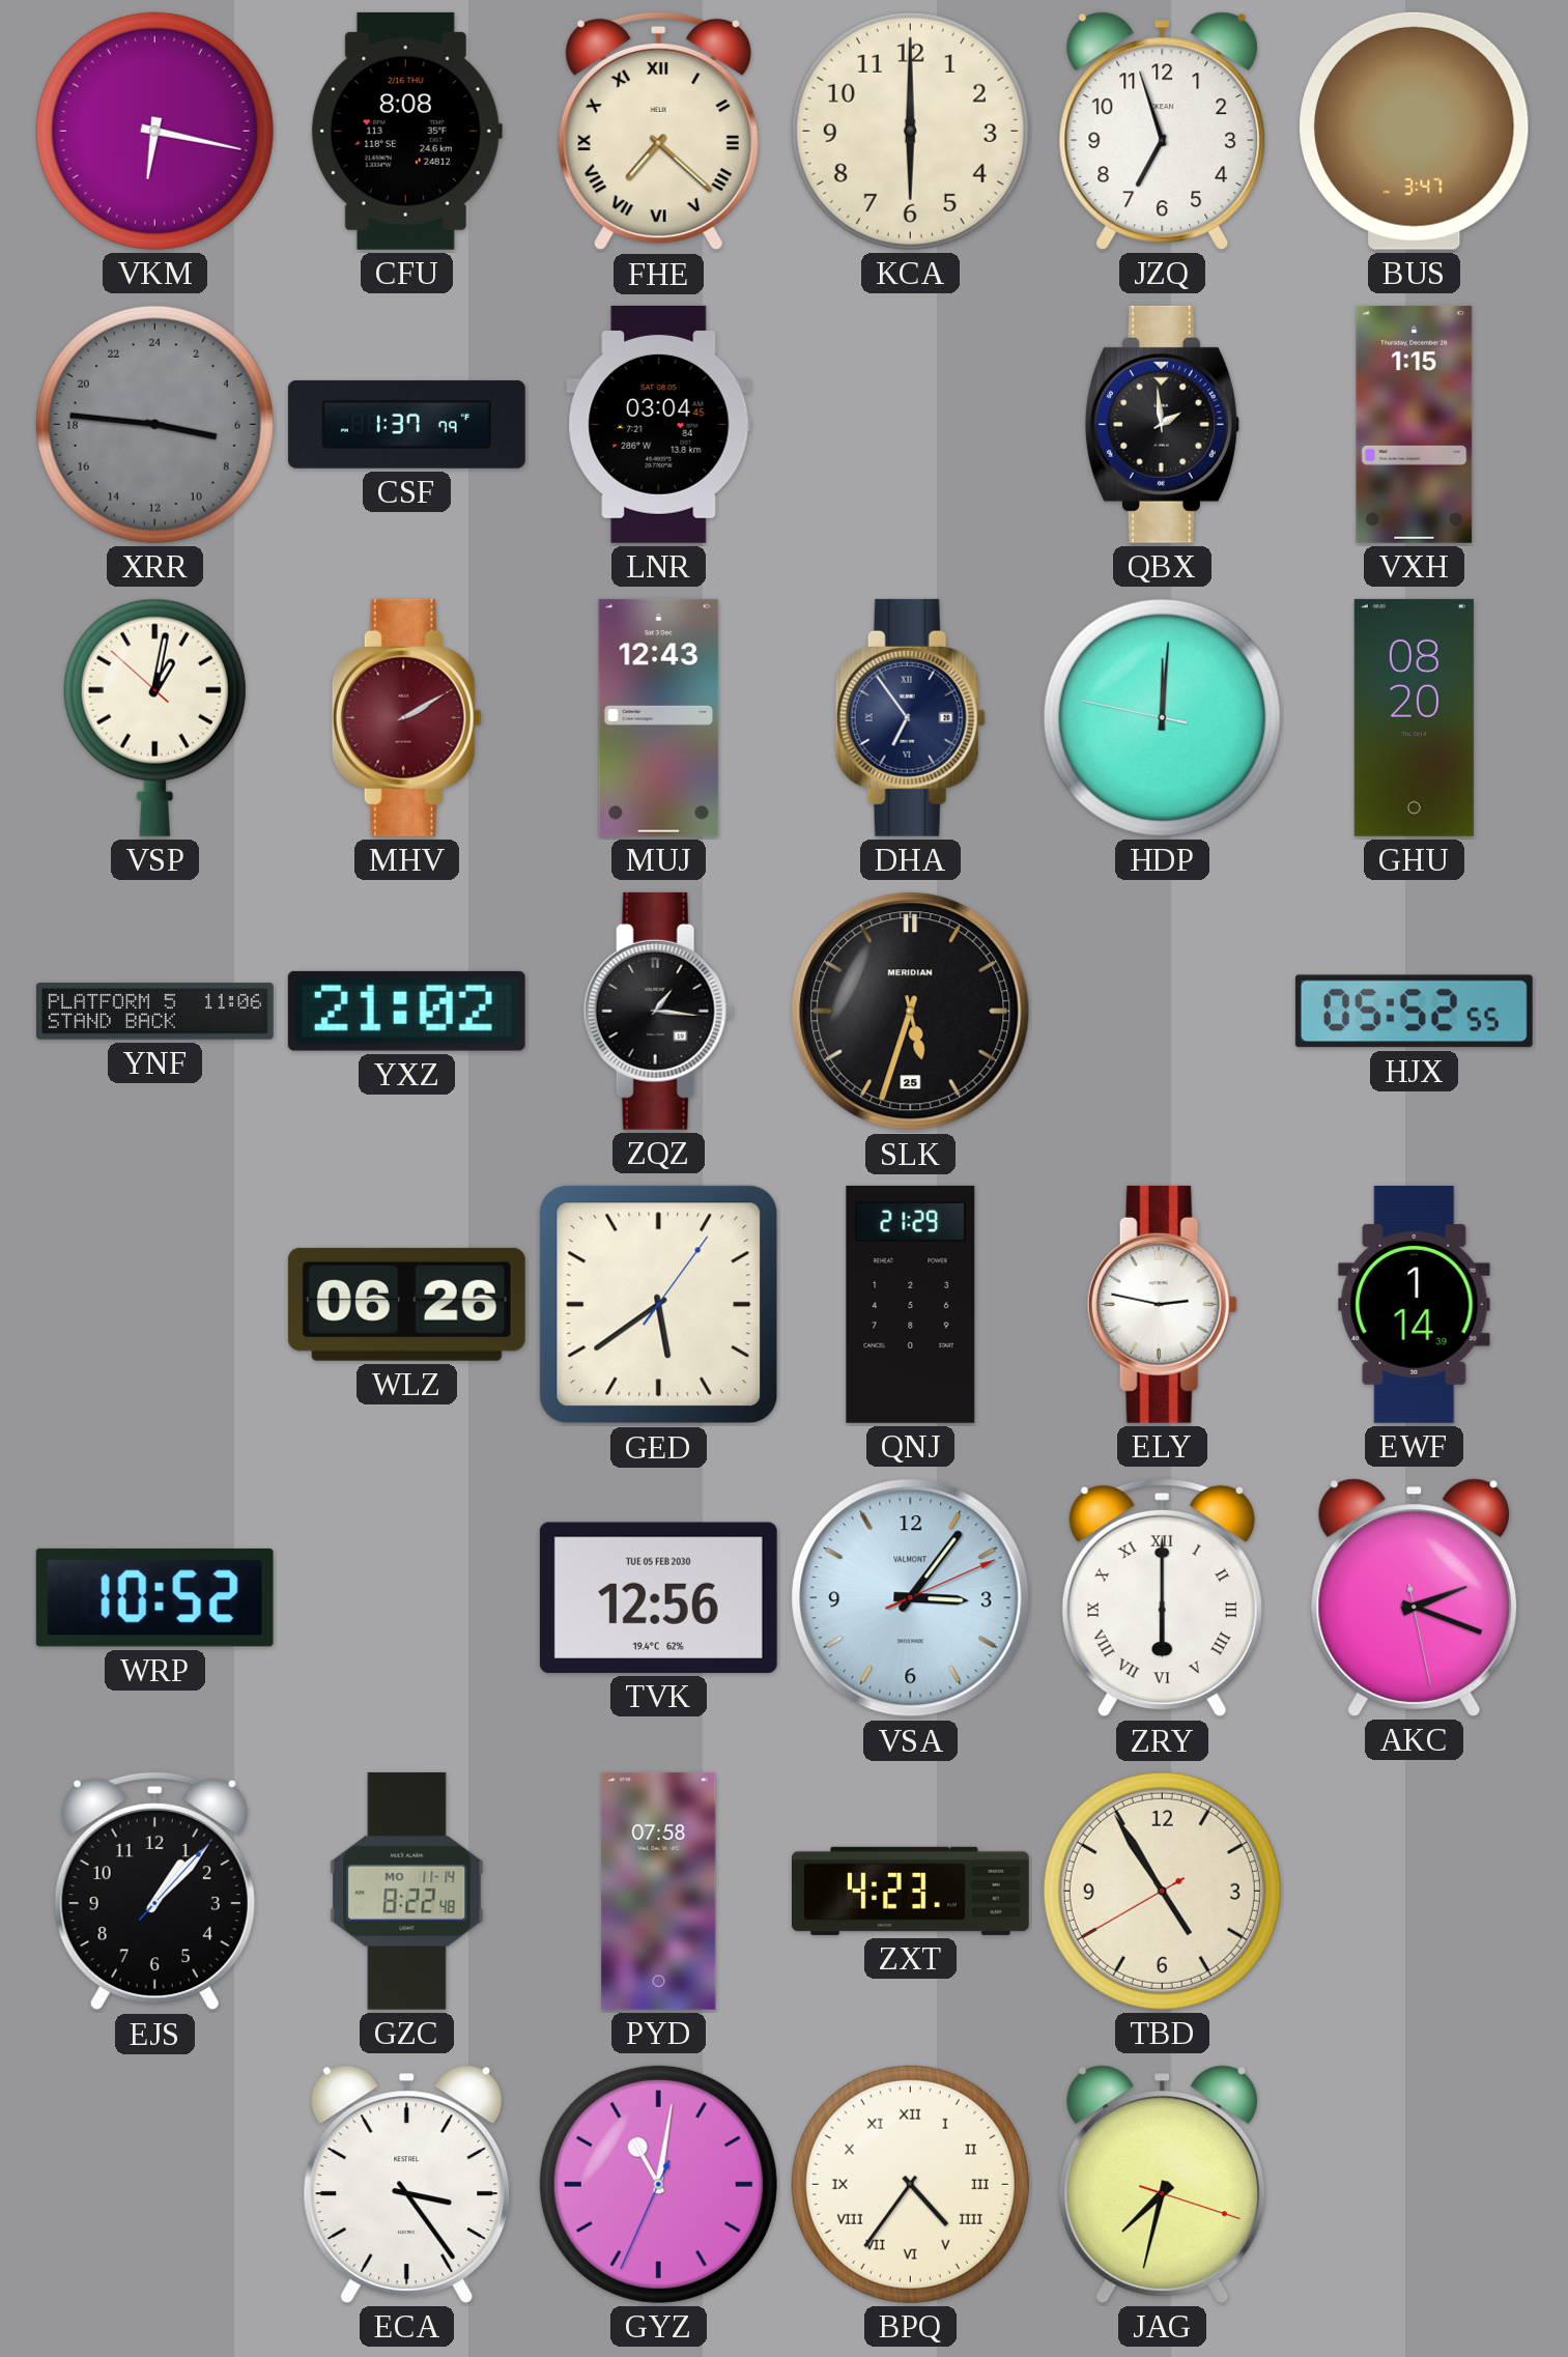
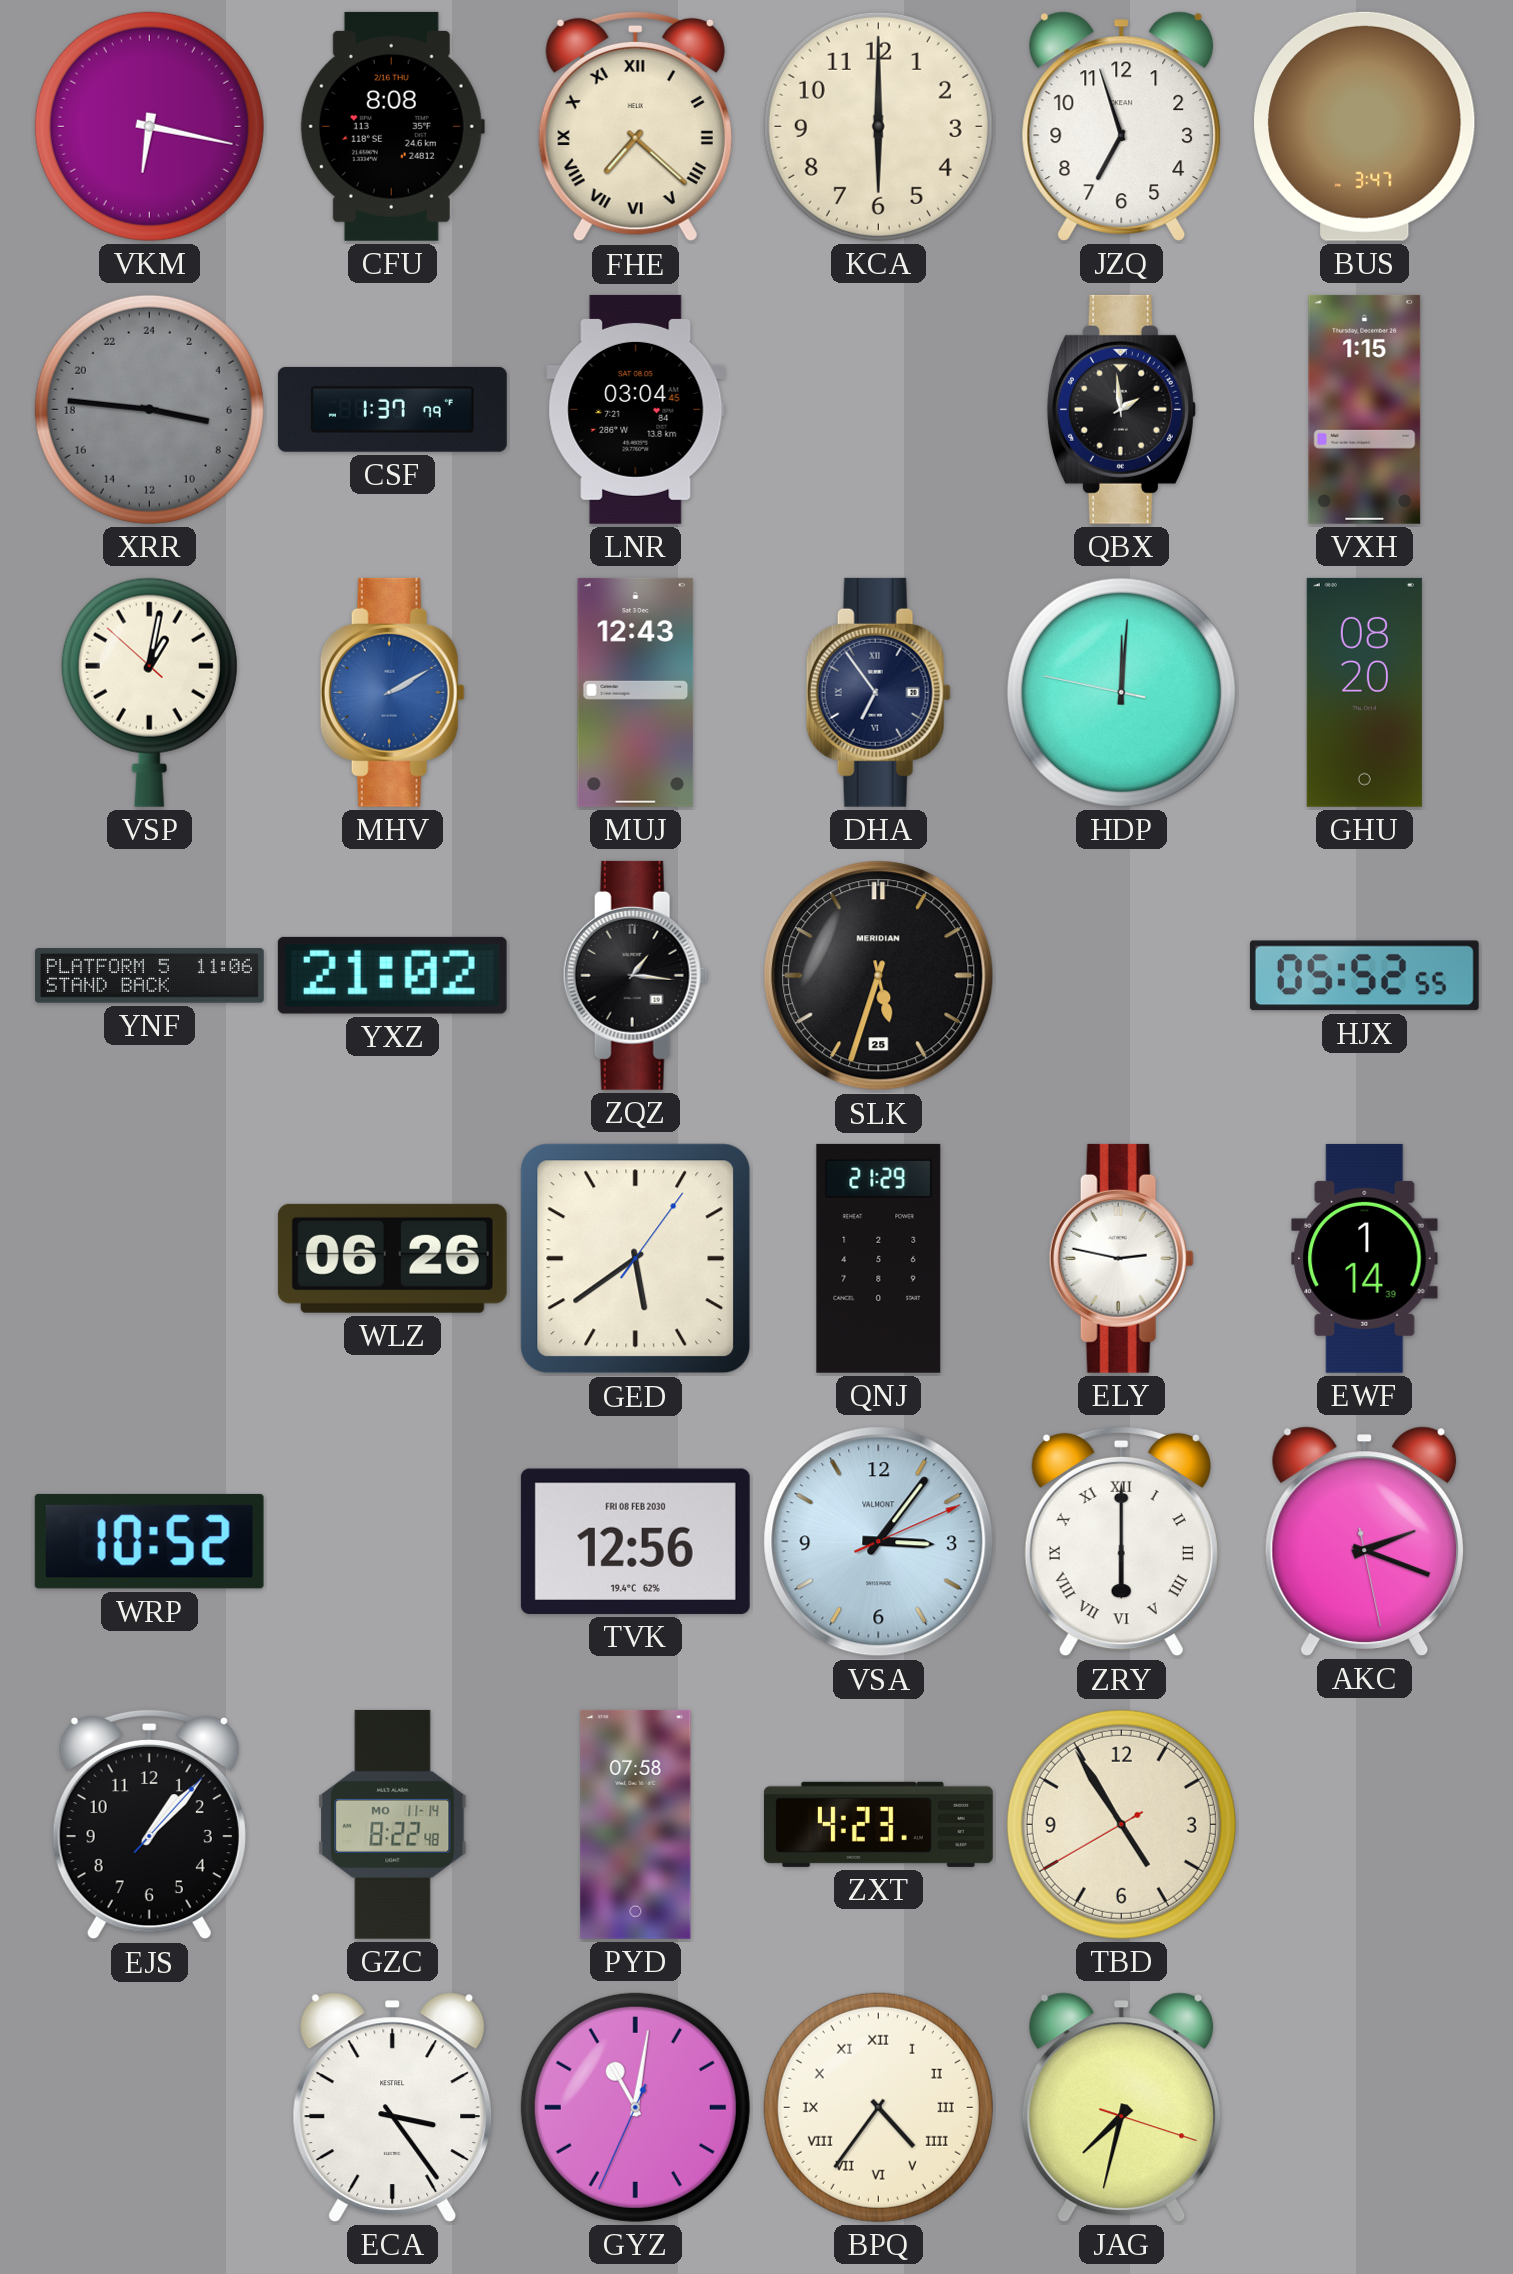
MHV dial: burgundy -> blue (392, 692)
TVK date: TUE 05 FEB 2030 -> FRI 08 FEB 2030 (635, 1541)
